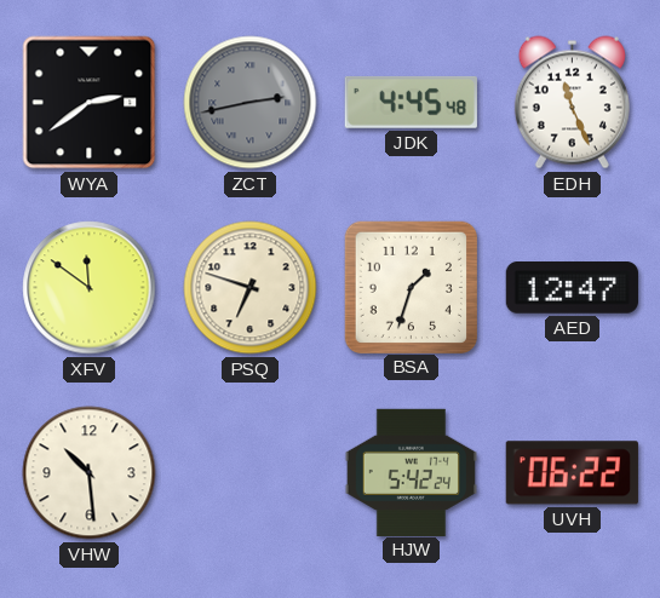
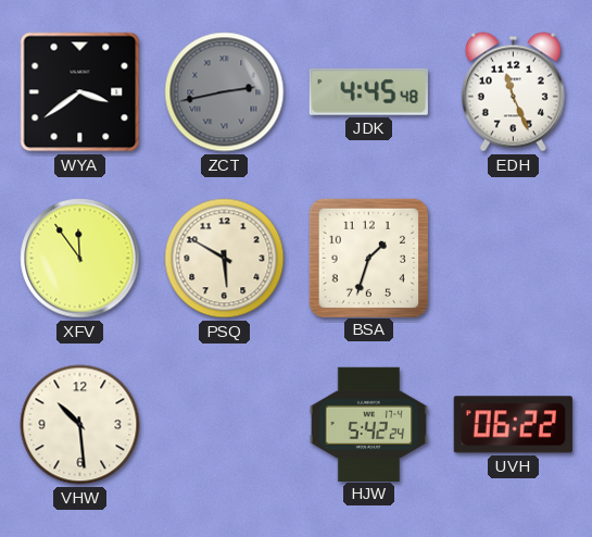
WYA: 2:39 -> 3:39 (80, 92)
XFV: 11:51 -> 11:54 (80, 259)
PSQ: 6:48 -> 5:50 (225, 259)
AED: 12:47 -> none (572, 288)
